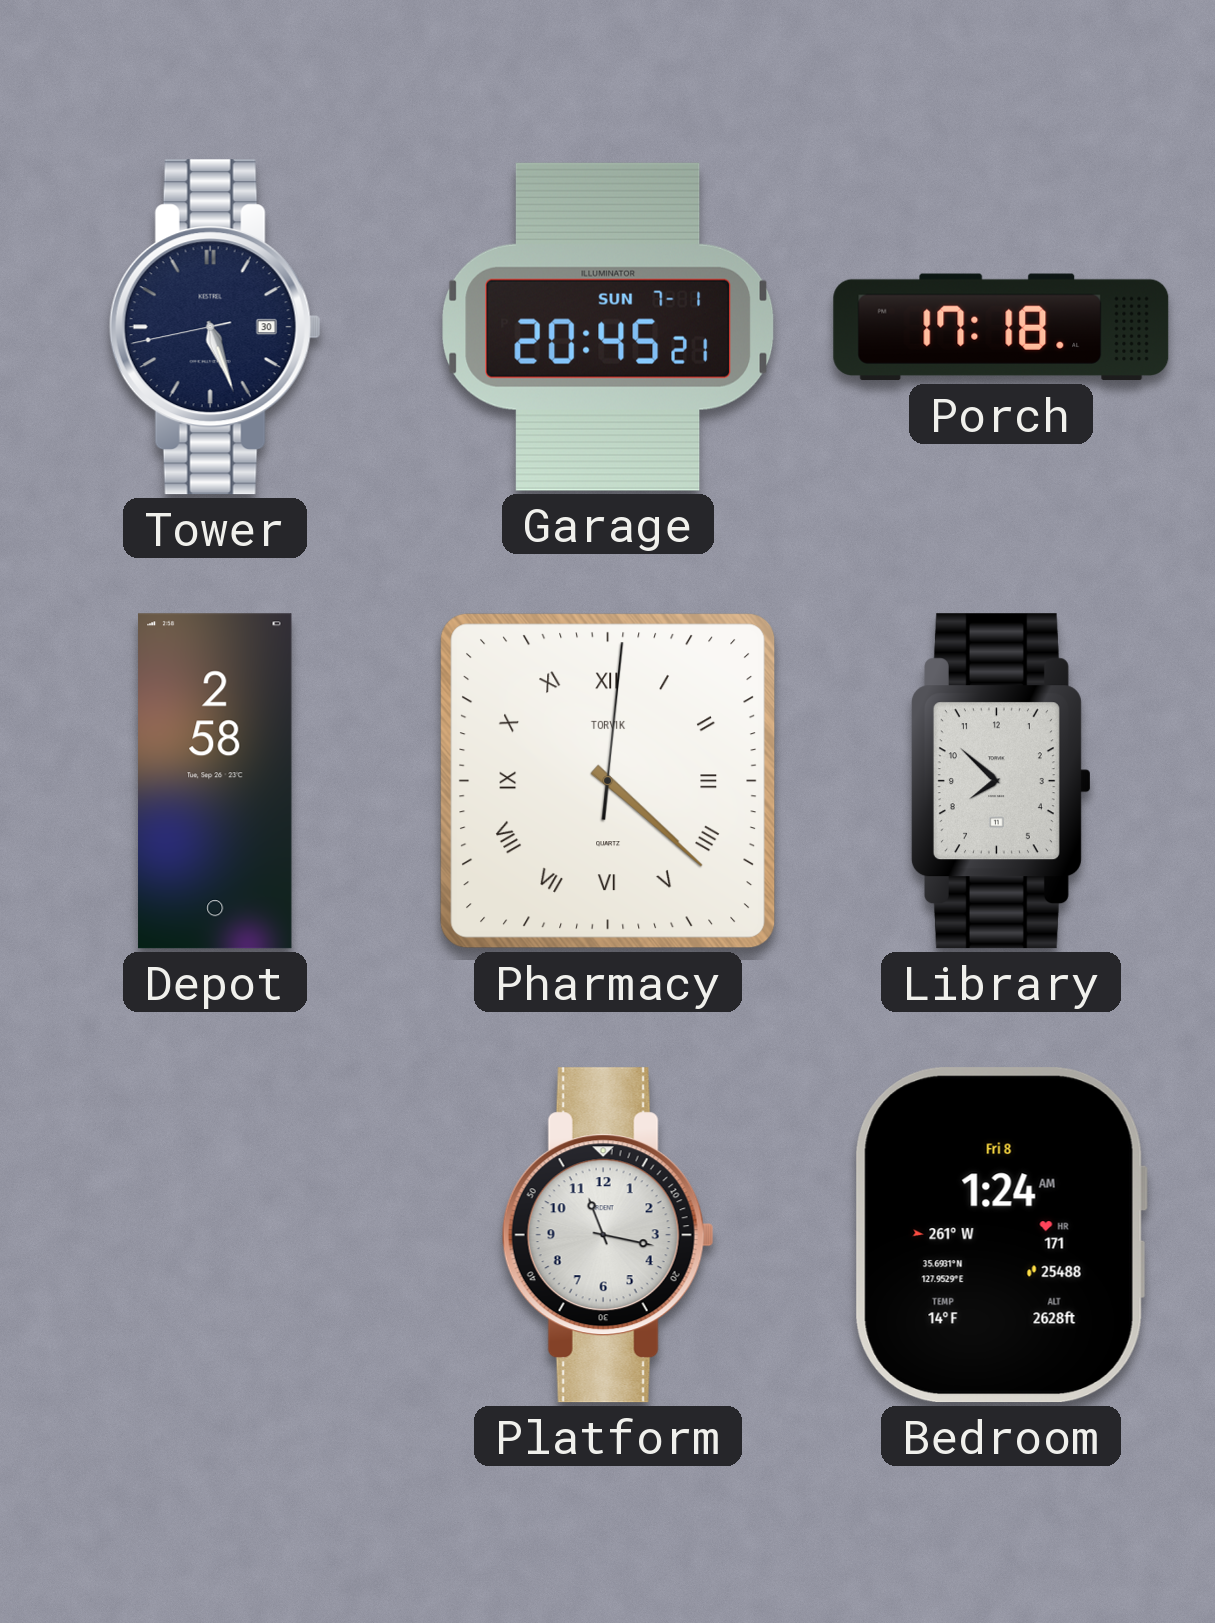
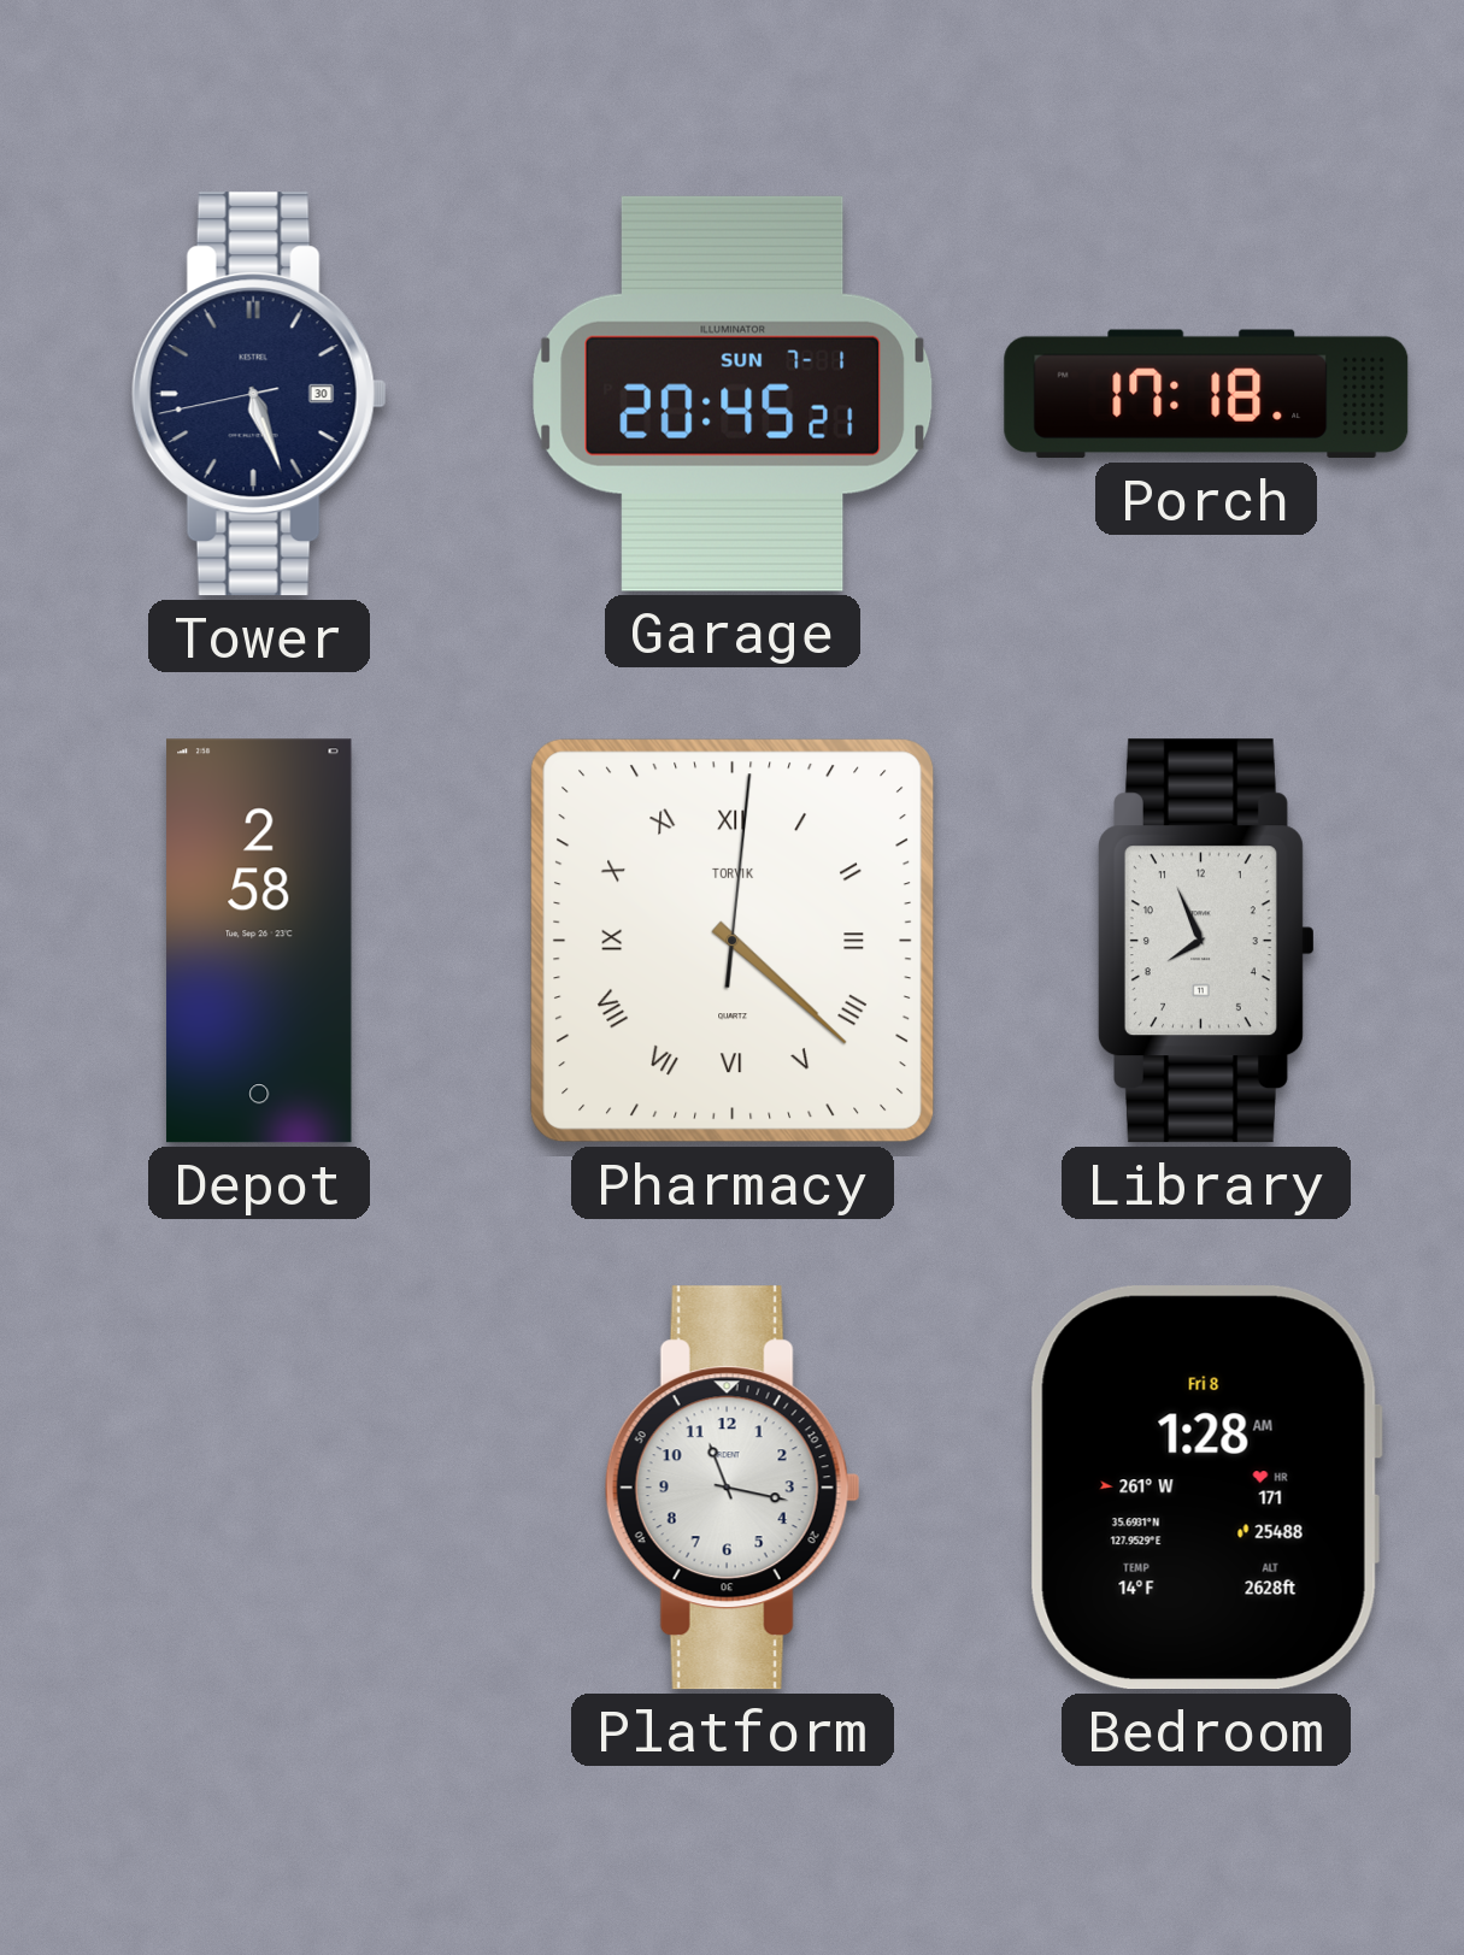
Library: 7:52 -> 7:56 (1206, 941)
Bedroom: 1:24 -> 1:28 (1206, 1488)
